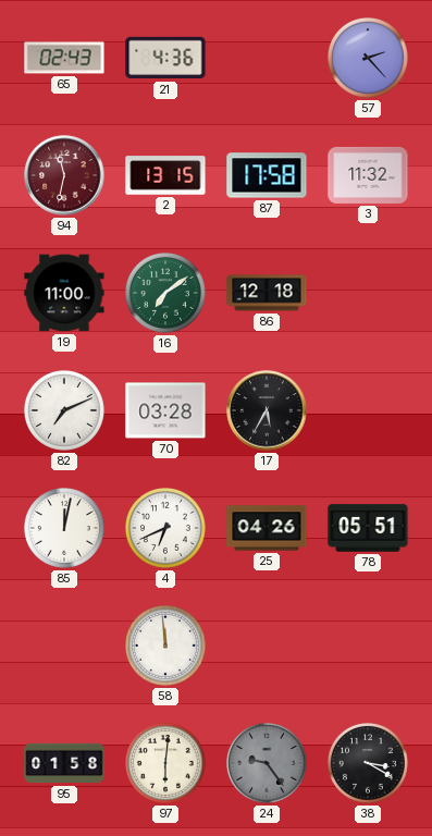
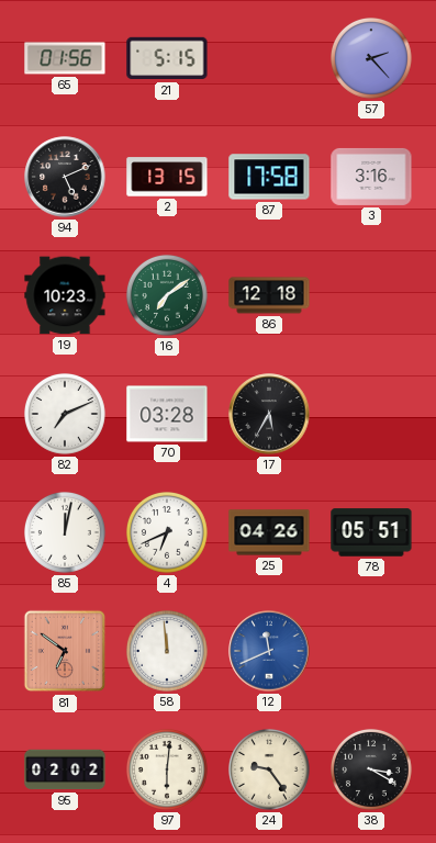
65: 02:43 -> 01:56 (65, 58)
21: 4:36 -> 5:15 (167, 58)
94: 11:32 -> 5:11 (65, 177)
94 dial: burgundy -> black (65, 177)
3: 11:32 -> 3:16 (371, 177)
19: 11:00 -> 10:23 (65, 295)
81: none -> 6:51 (65, 651)
12: none -> 11:41 (269, 651)
95: 01:58 -> 02:02 (65, 769)
24 dial: grey -> cream (270, 771)
